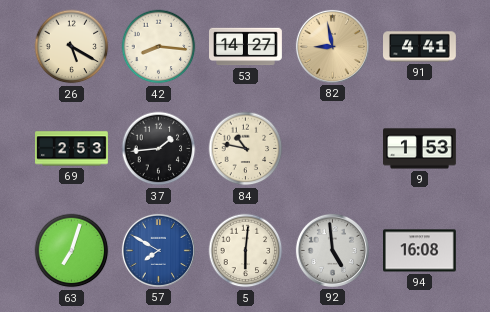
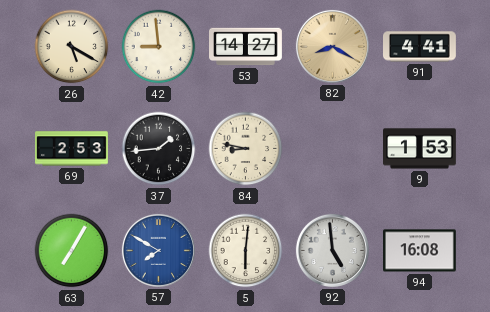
42: 8:16 -> 8:59 (159, 47)
82: 8:58 -> 8:20 (332, 46)
84: 10:47 -> 8:47 (246, 149)
63: 7:03 -> 7:05 (72, 251)
